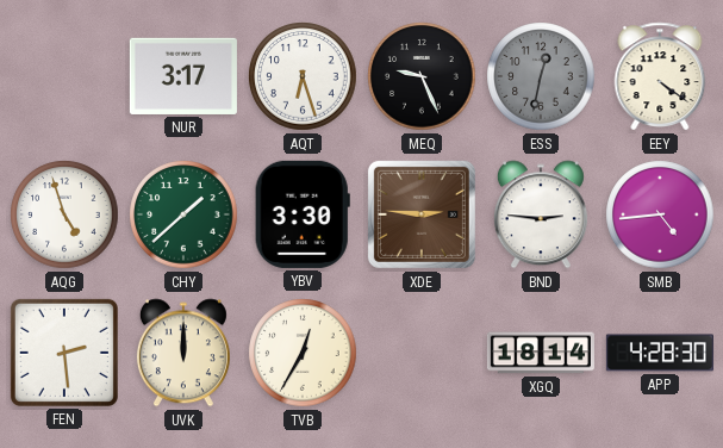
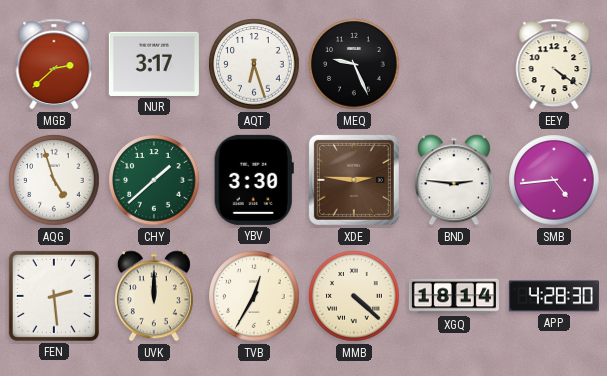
MGB: none -> 2:38 (54, 64)
ESS: 12:32 -> none (541, 76)
MMB: none -> 4:22 (354, 296)
